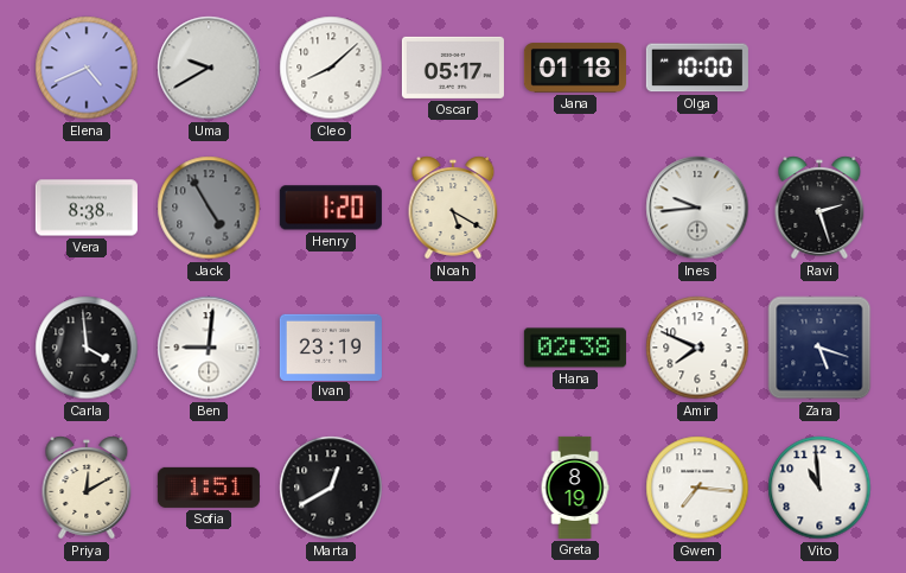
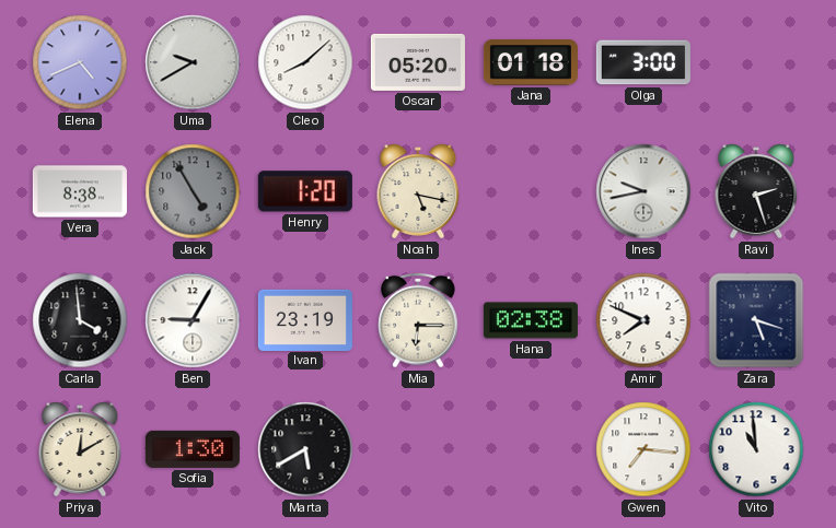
Oscar: 05:17 -> 05:20 (418, 62)
Olga: 10:00 -> 3:00 (643, 62)
Noah: 5:20 -> 5:17 (418, 191)
Ines: 9:44 -> 9:43 (643, 191)
Ben: 9:01 -> 9:05 (193, 320)
Mia: none -> 6:15 (418, 320)
Sofia: 1:51 -> 1:30 (193, 449)
Marta: 12:40 -> 5:40 (305, 449)
Greta: 8:19 -> none (575, 488)
